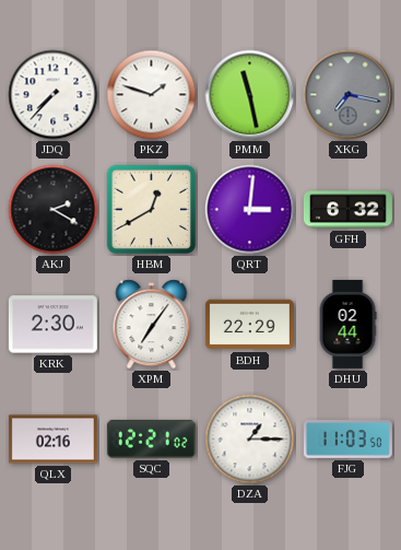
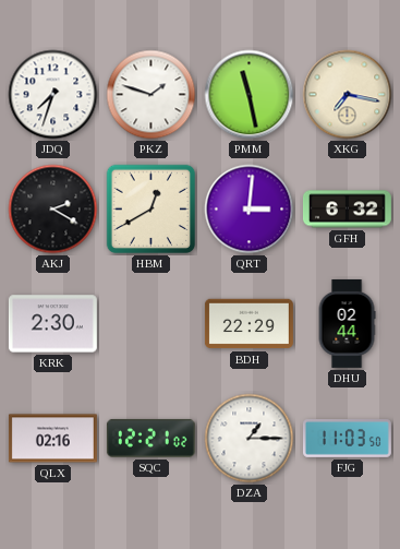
JDQ: 7:37 -> 7:33 (53, 95)
XKG dial: grey -> cream (348, 95)
XPM: 7:06 -> none (152, 325)
